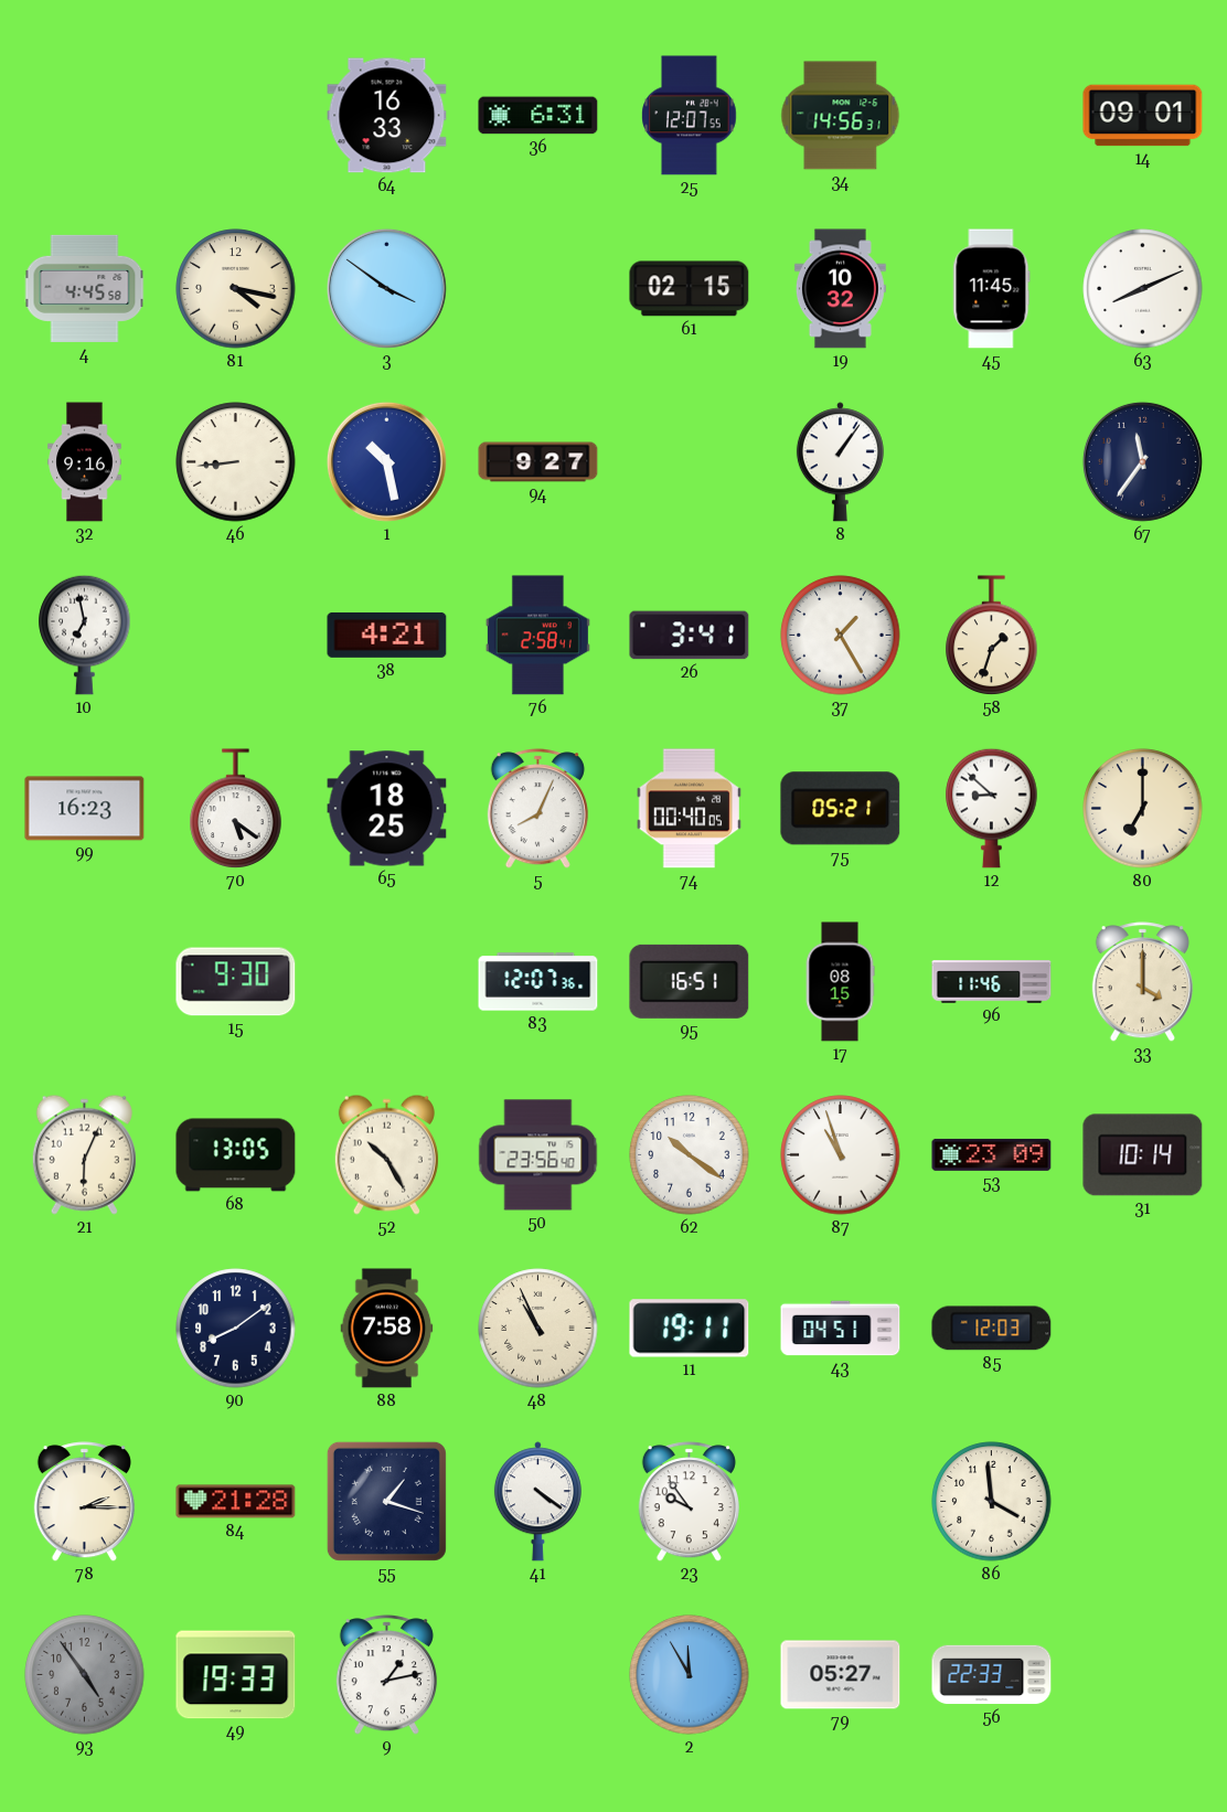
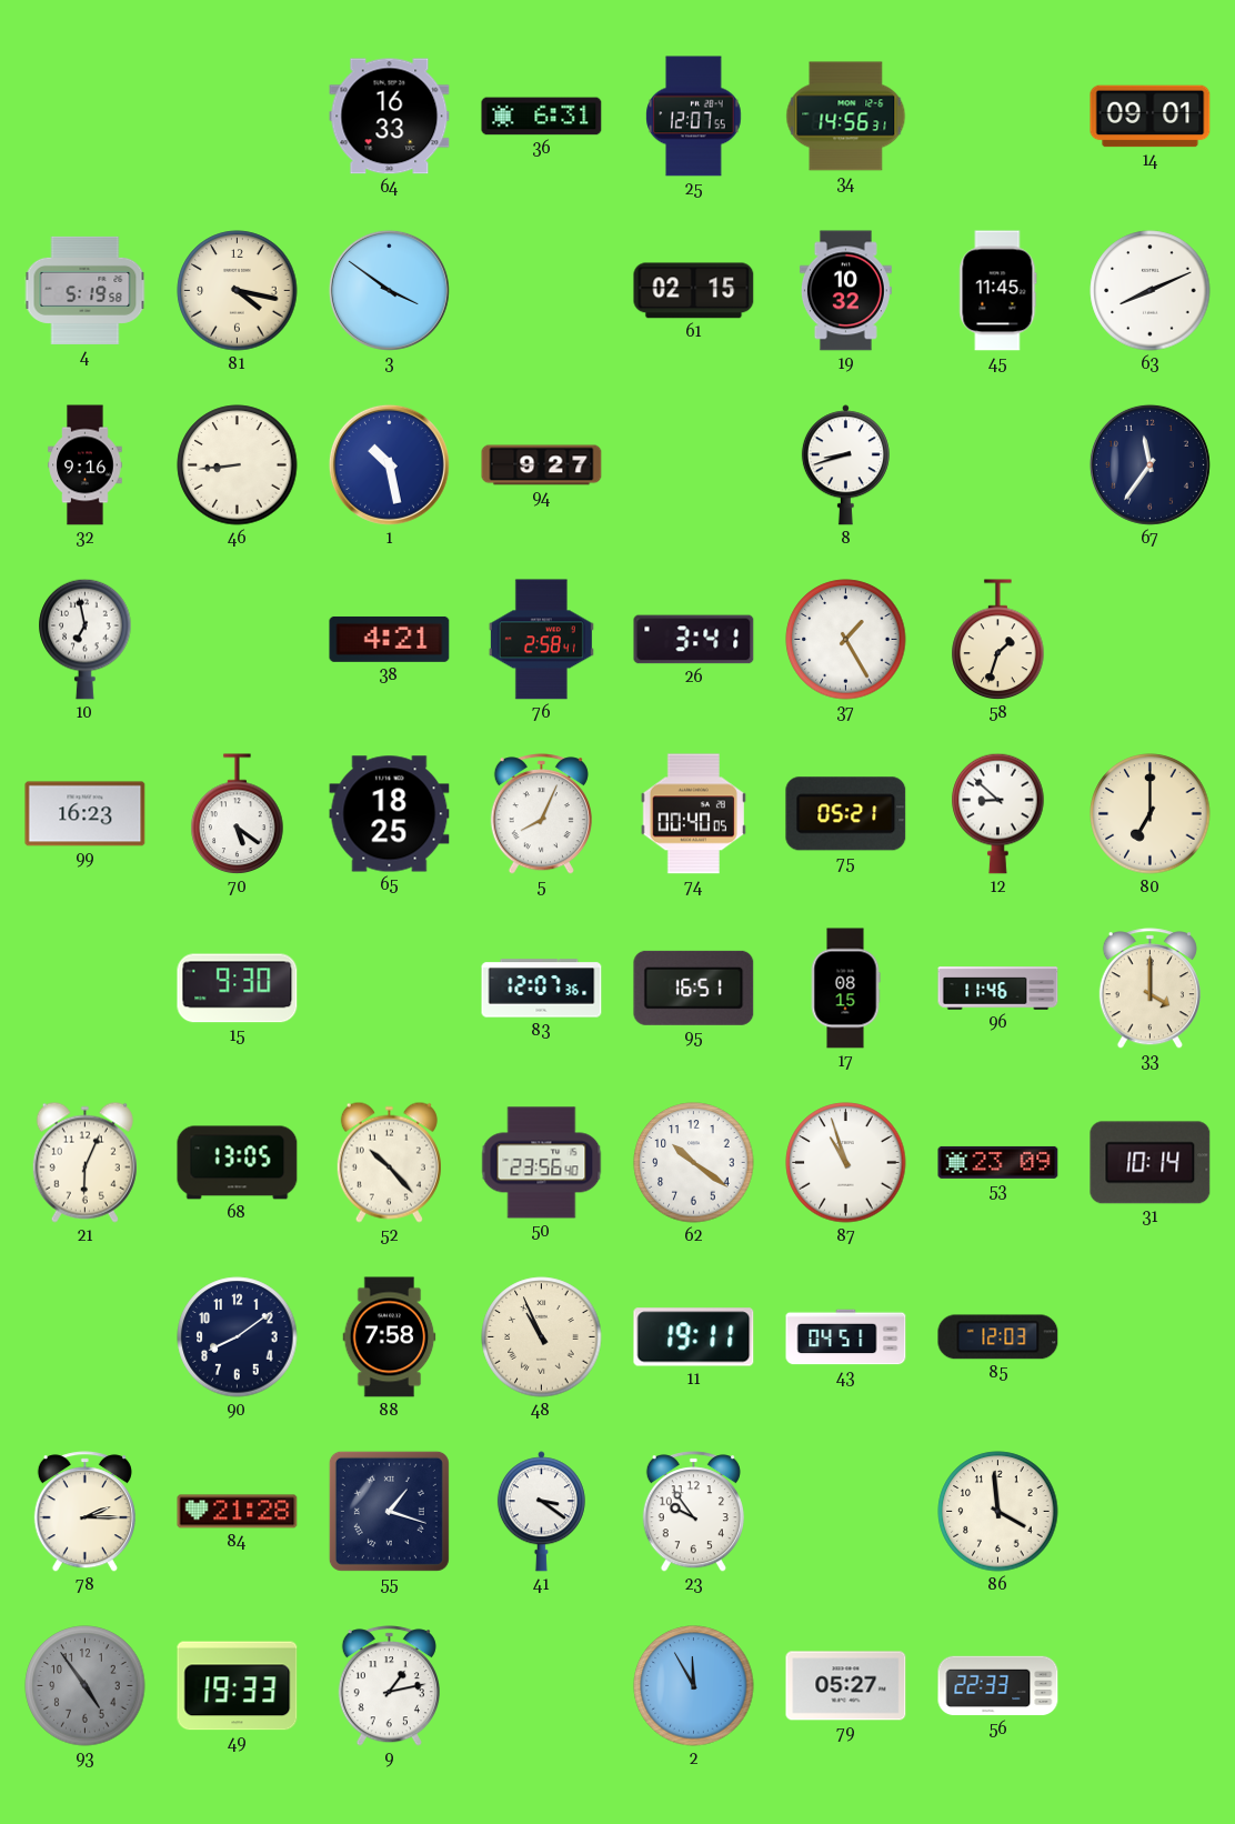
4: 4:45 -> 5:19 (86, 290)
8: 1:06 -> 8:42 (845, 465)
52: 10:25 -> 10:23 (389, 1162)
41: 4:21 -> 3:21 (541, 1512)
